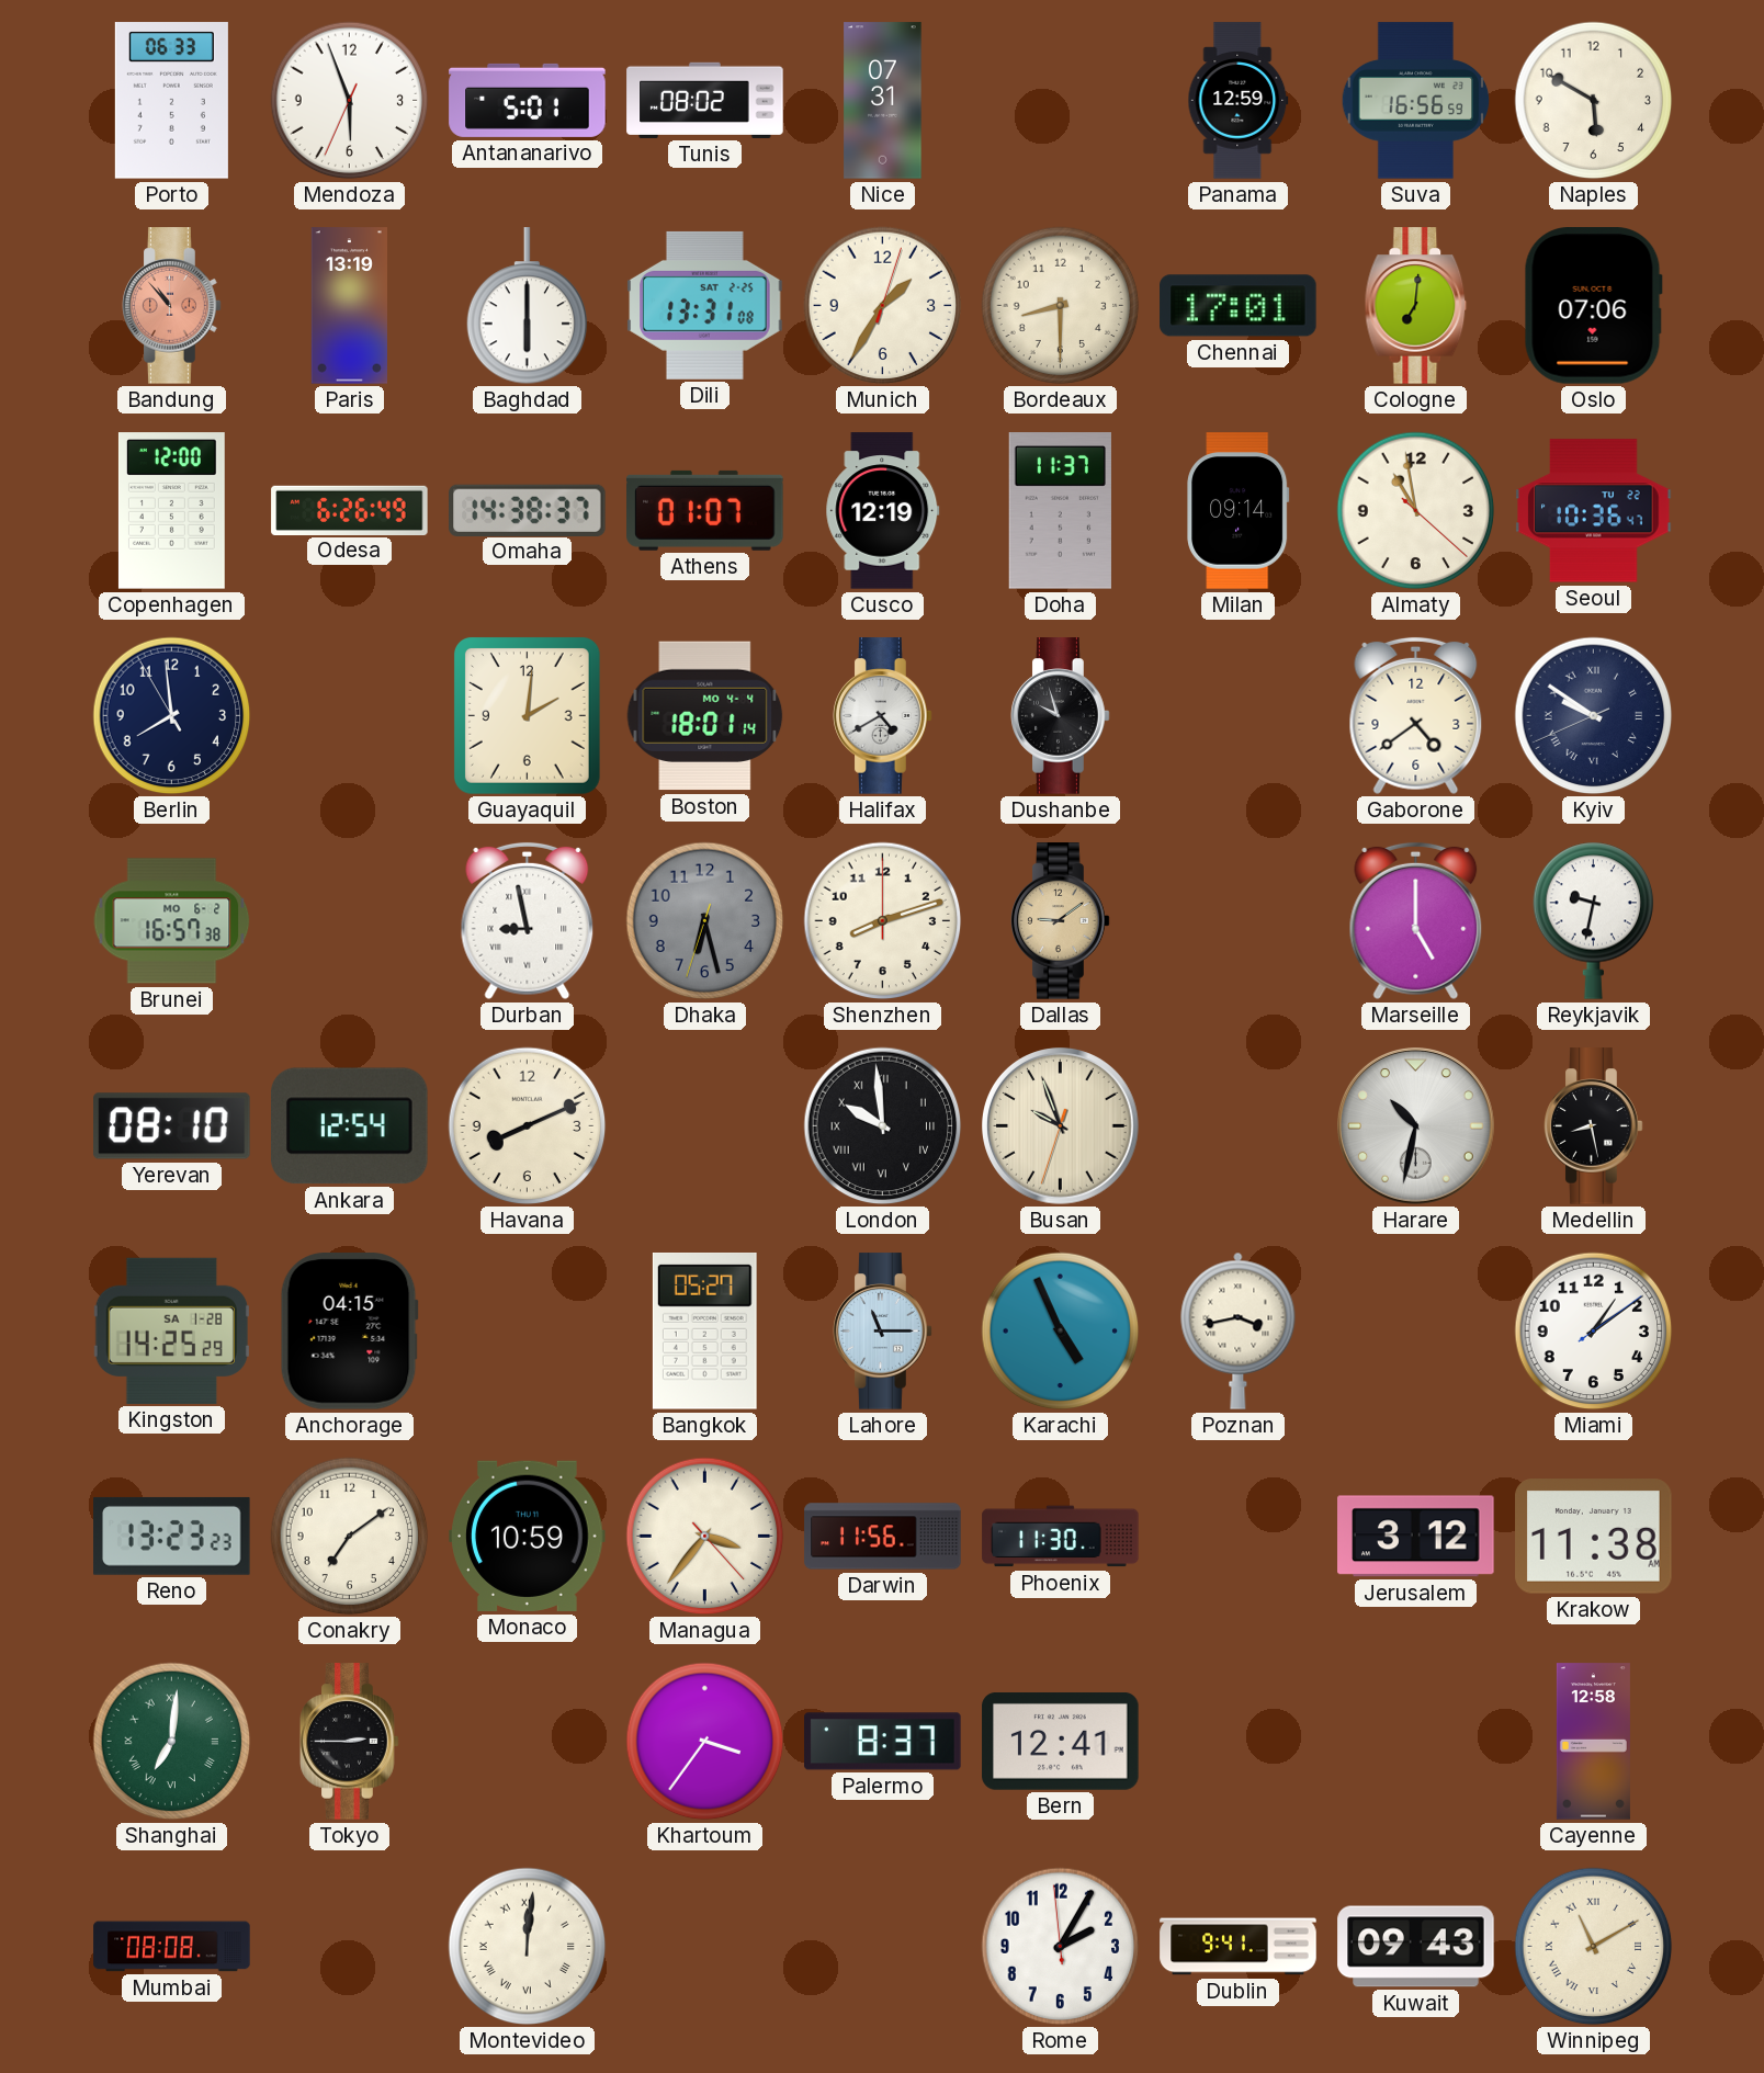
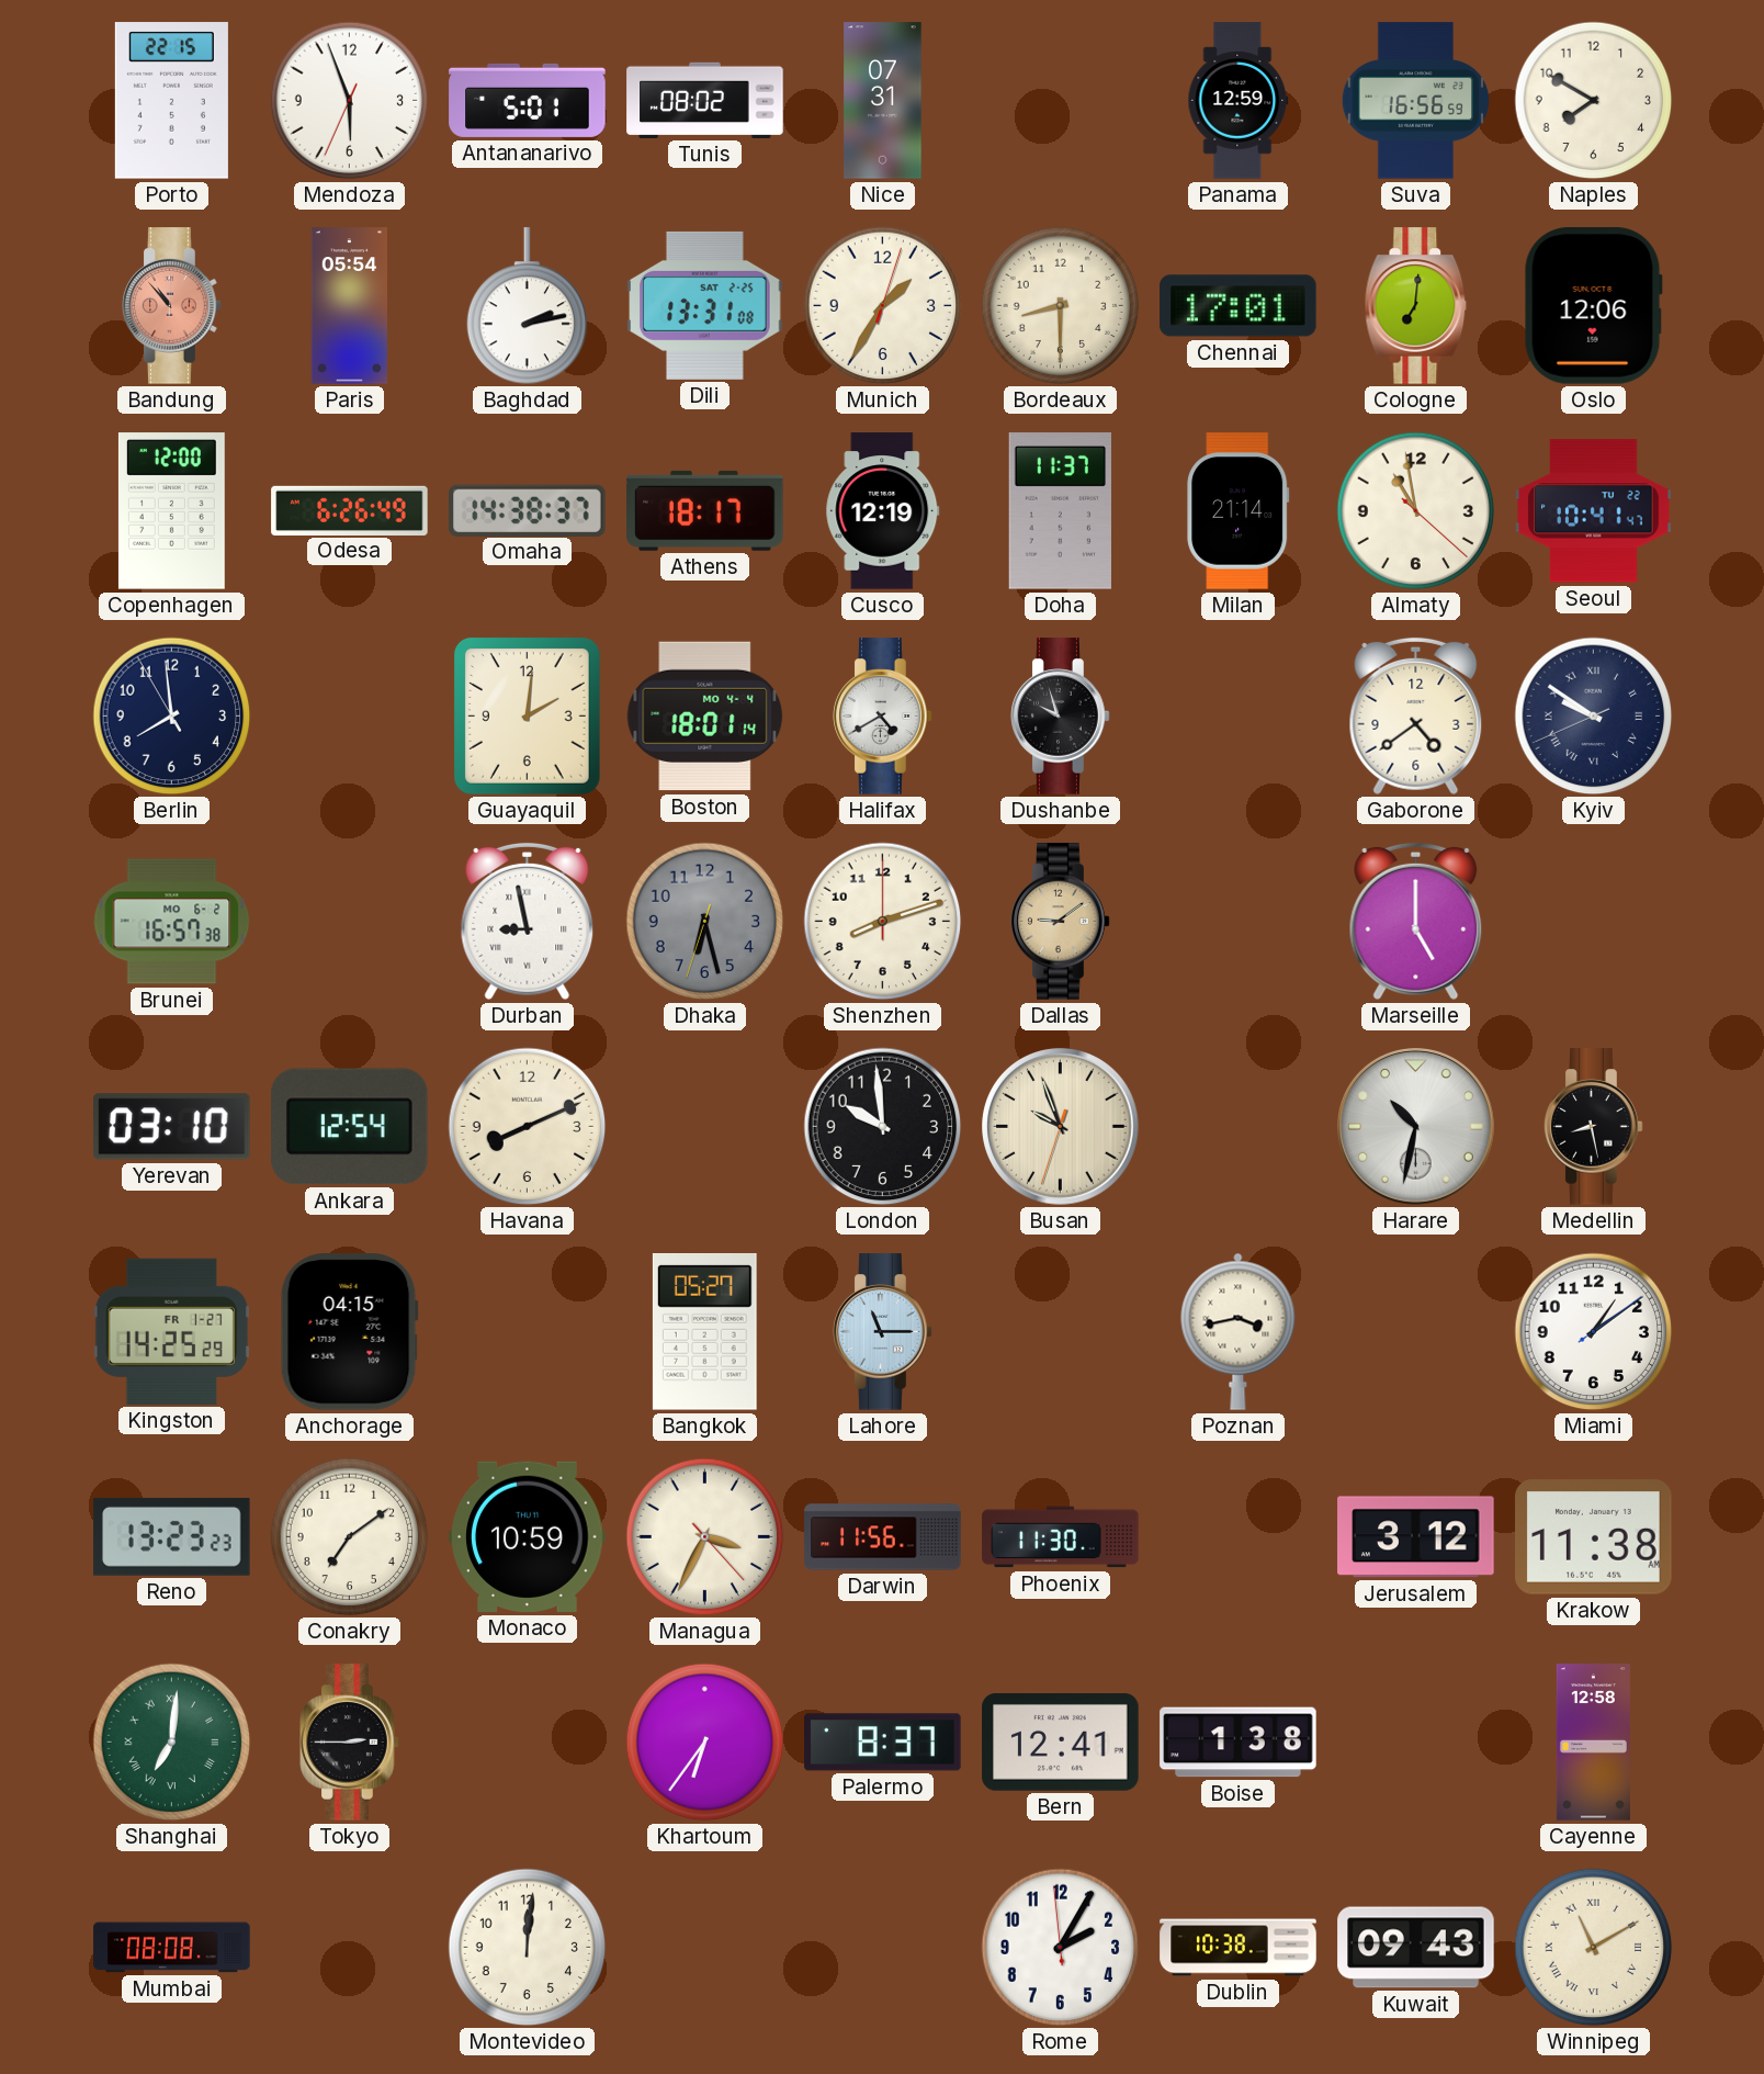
Porto: 06:33 -> 22:15 (171, 101)
Naples: 5:50 -> 7:50 (1594, 101)
Paris: 13:19 -> 05:54 (349, 306)
Baghdad: 6:00 -> 2:13 (528, 306)
Oslo: 07:06 -> 12:06 (1593, 306)
Athens: 01:07 -> 18:17 (705, 510)
Milan: 09:14 -> 21:14 (1239, 511)
Seoul: 10:36 -> 10:41 (1594, 511)
Reykjavik: 9:32 -> none (1594, 920)
Yerevan: 08:10 -> 03:10 (172, 1127)
London numerals: Roman -> Arabic (883, 1127)
Kingston date: SA 1-28 -> FR 1-27 (171, 1331)
Karachi: 4:56 -> none (1061, 1332)
Managua: 3:36 -> 3:34 (705, 1537)
Khartoum: 3:36 -> 6:36 (705, 1743)
Boise: none -> 1:38 (1239, 1743)
Montevideo numerals: Roman -> Arabic (528, 1948)
Dublin: 9:41 -> 10:38 (1239, 1948)
